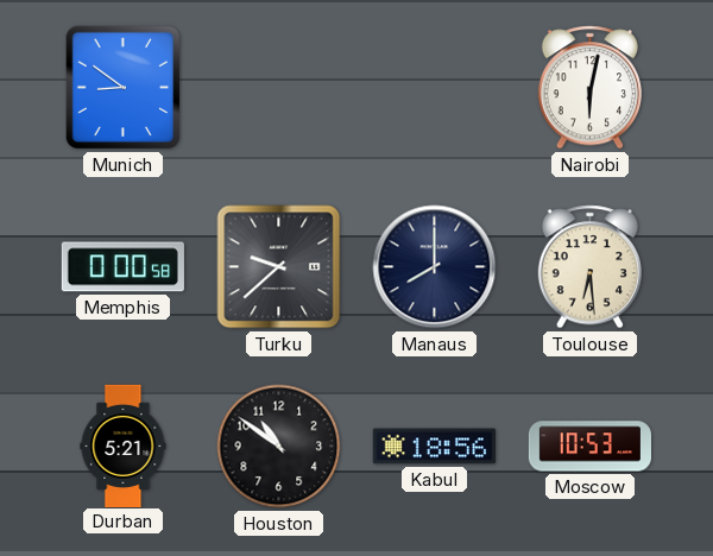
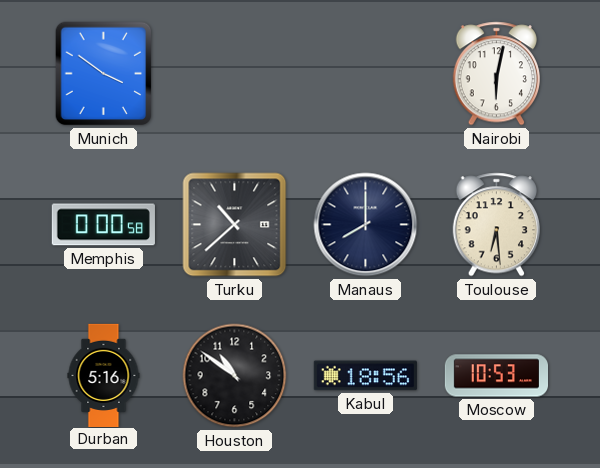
Munich: 8:51 -> 3:51 (104, 74)
Turku: 9:38 -> 10:38 (235, 225)
Durban: 5:21 -> 5:16 (104, 375)
